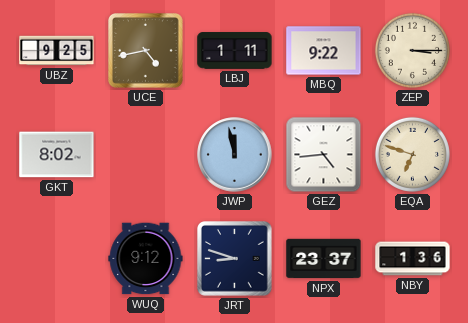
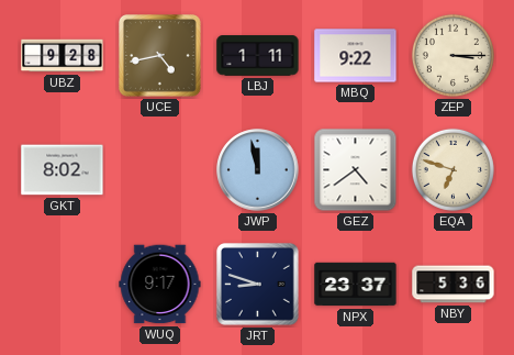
UBZ: 9:25 -> 9:28 (63, 56)
GEZ: 4:44 -> 4:39 (356, 170)
WUQ: 9:12 -> 9:17 (160, 285)
NBY: 1:36 -> 5:36 (454, 285)
